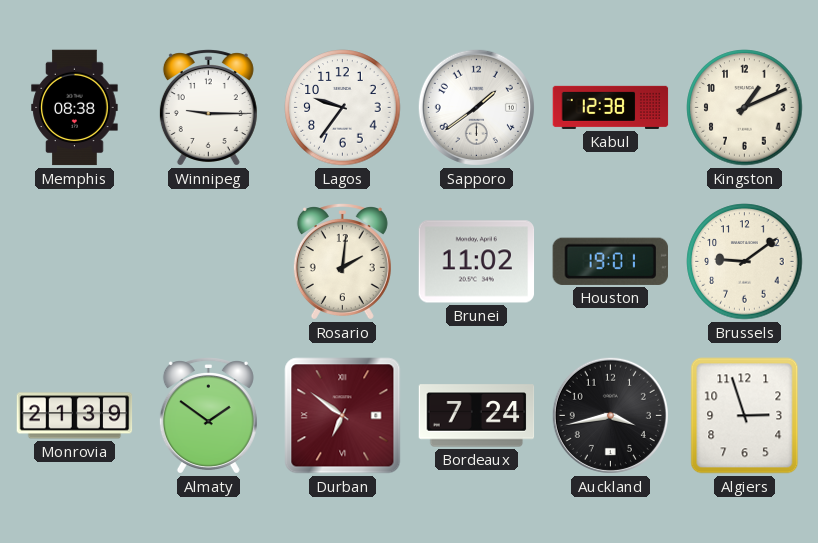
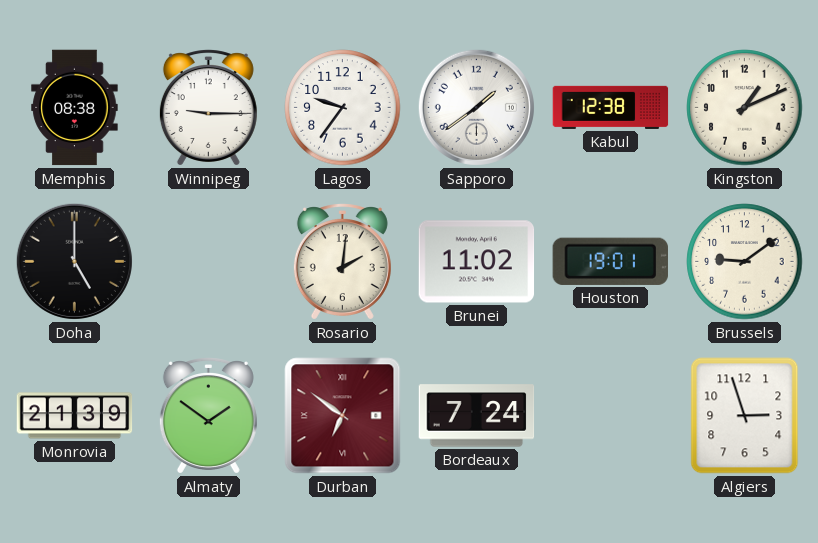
Doha: none -> 5:00 (74, 261)
Auckland: 3:43 -> none (610, 415)
